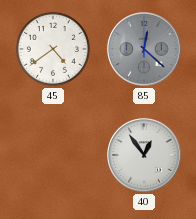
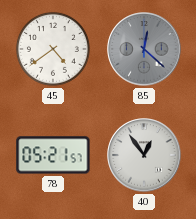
78: none -> 05:21 (53, 155)
